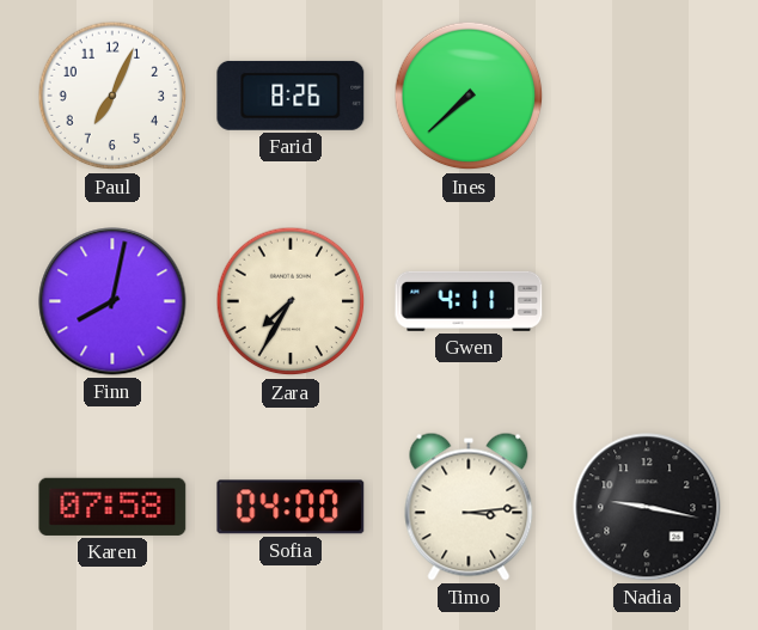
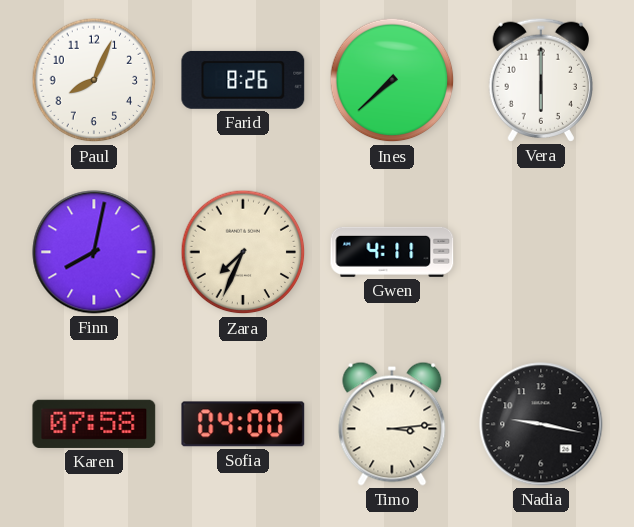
Paul: 7:04 -> 8:04 (94, 80)
Vera: none -> 6:00 (541, 80)
Zara: 7:35 -> 7:34 (243, 252)
